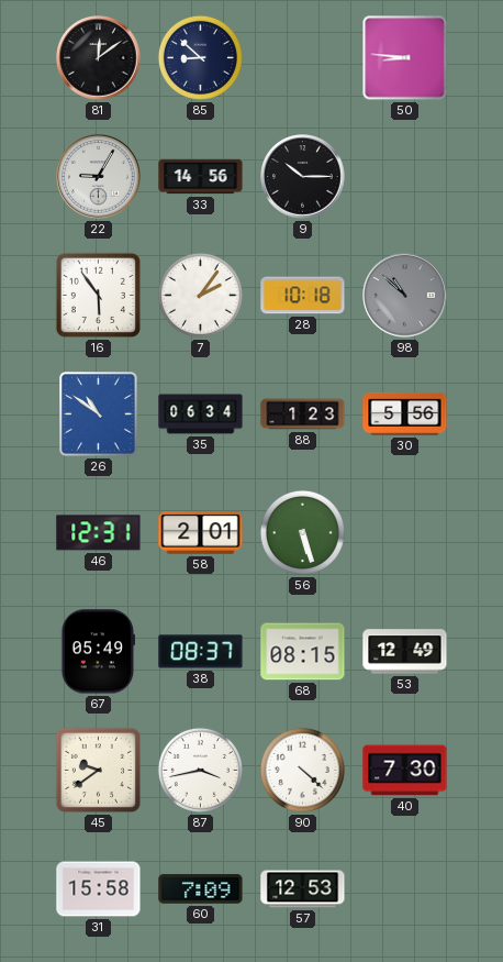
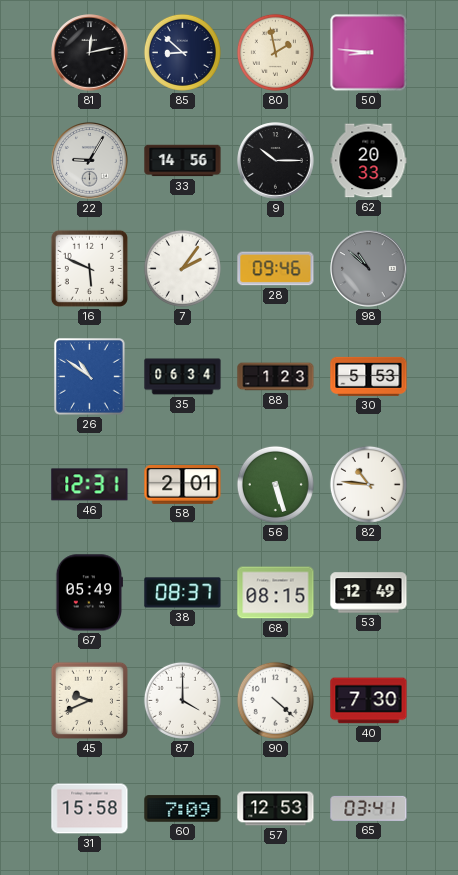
81: 12:09 -> 12:13 (90, 53)
80: none -> 1:58 (275, 52)
62: none -> 20:33 (369, 161)
16: 5:54 -> 5:49 (89, 268)
28: 10:18 -> 09:46 (276, 269)
30: 5:56 -> 5:53 (369, 376)
82: none -> 10:46 (368, 484)
45: 9:39 -> 9:41 (89, 700)
87: 3:43 -> 4:00 (182, 700)
65: none -> 03:41 (369, 808)
